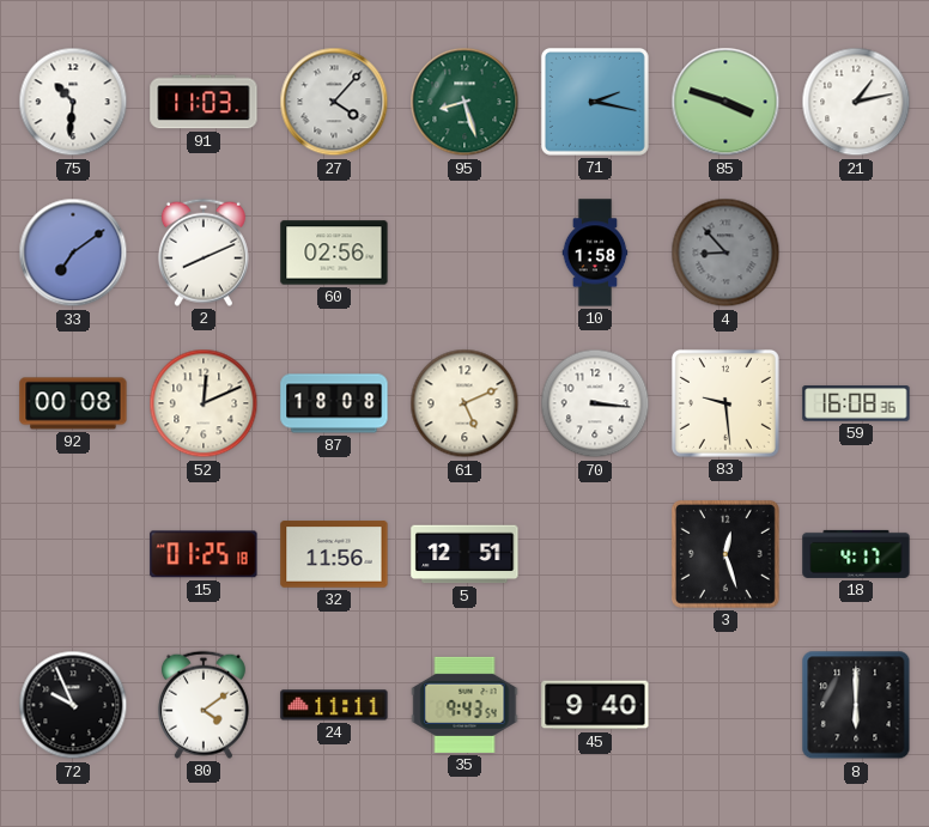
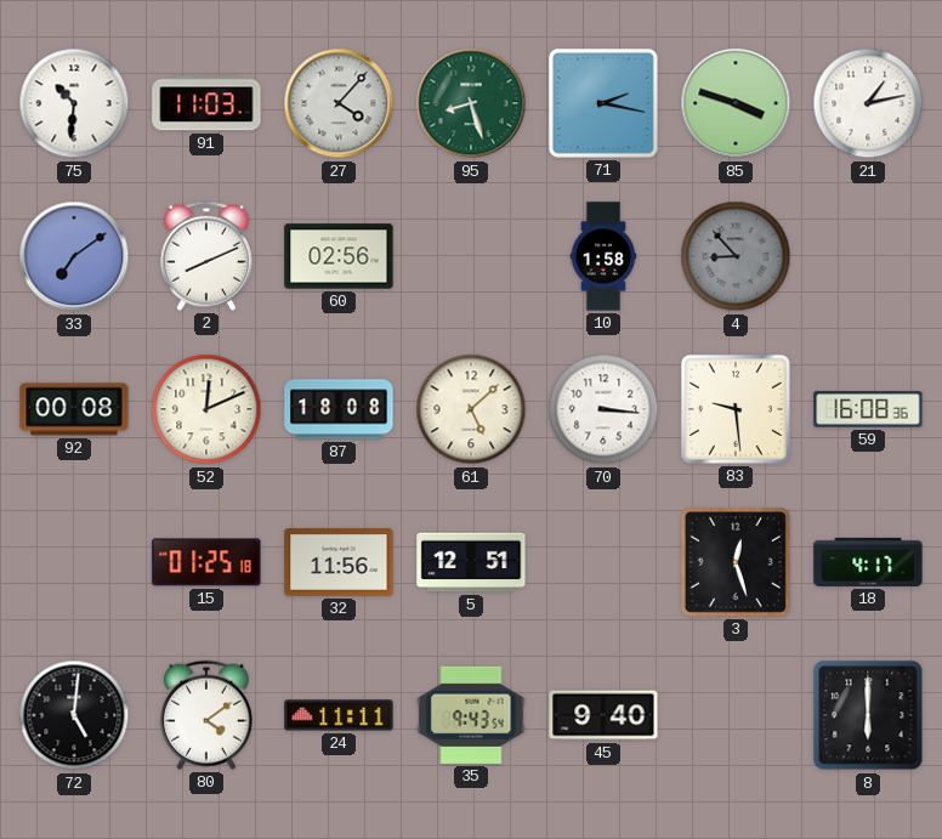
61: 5:11 -> 5:08 (471, 409)
72: 9:56 -> 5:01 (74, 715)
